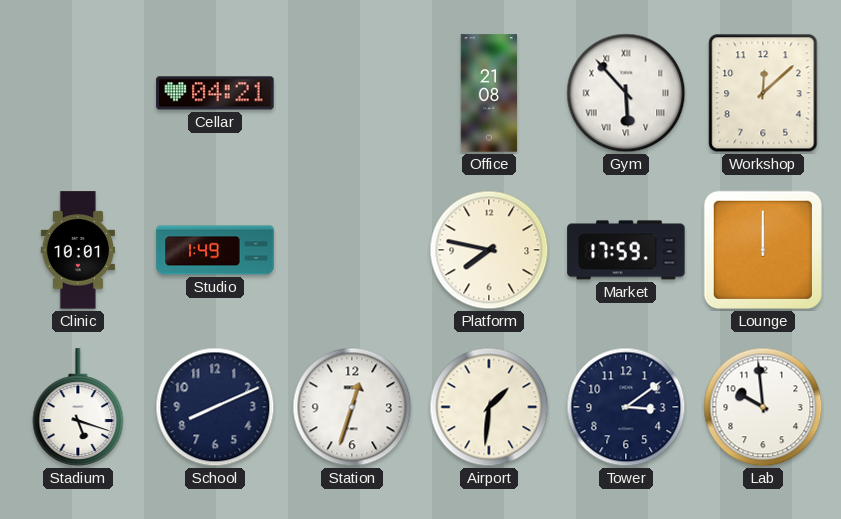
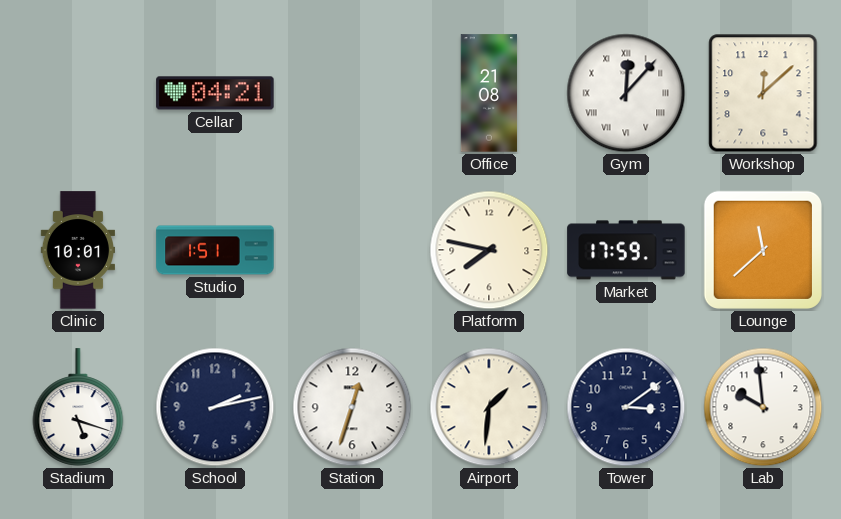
Gym: 5:53 -> 12:07 (626, 93)
Studio: 1:49 -> 1:51 (215, 250)
Lounge: 12:00 -> 11:38 (763, 250)
School: 8:11 -> 2:13 (215, 407)
